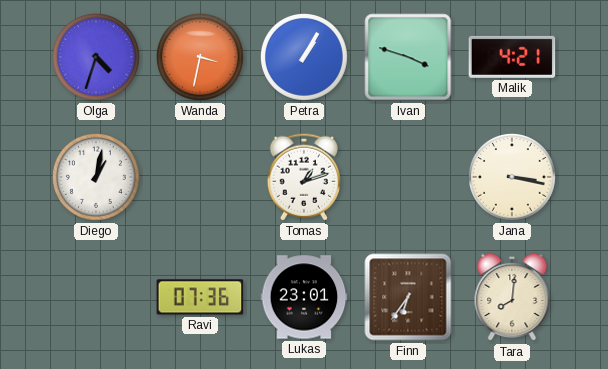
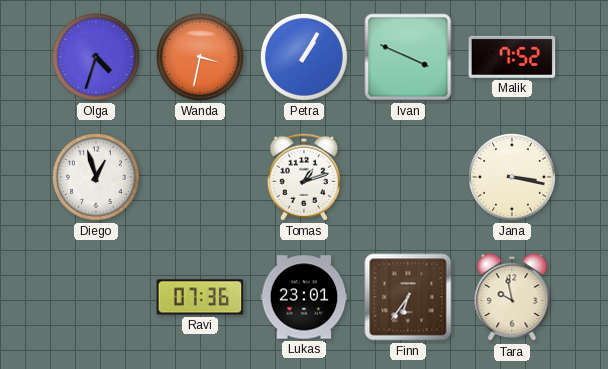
Ivan: 3:48 -> 3:49 (408, 57)
Malik: 4:21 -> 7:52 (512, 57)
Diego: 1:02 -> 12:57 (96, 177)
Tara: 8:01 -> 9:58 (512, 297)
